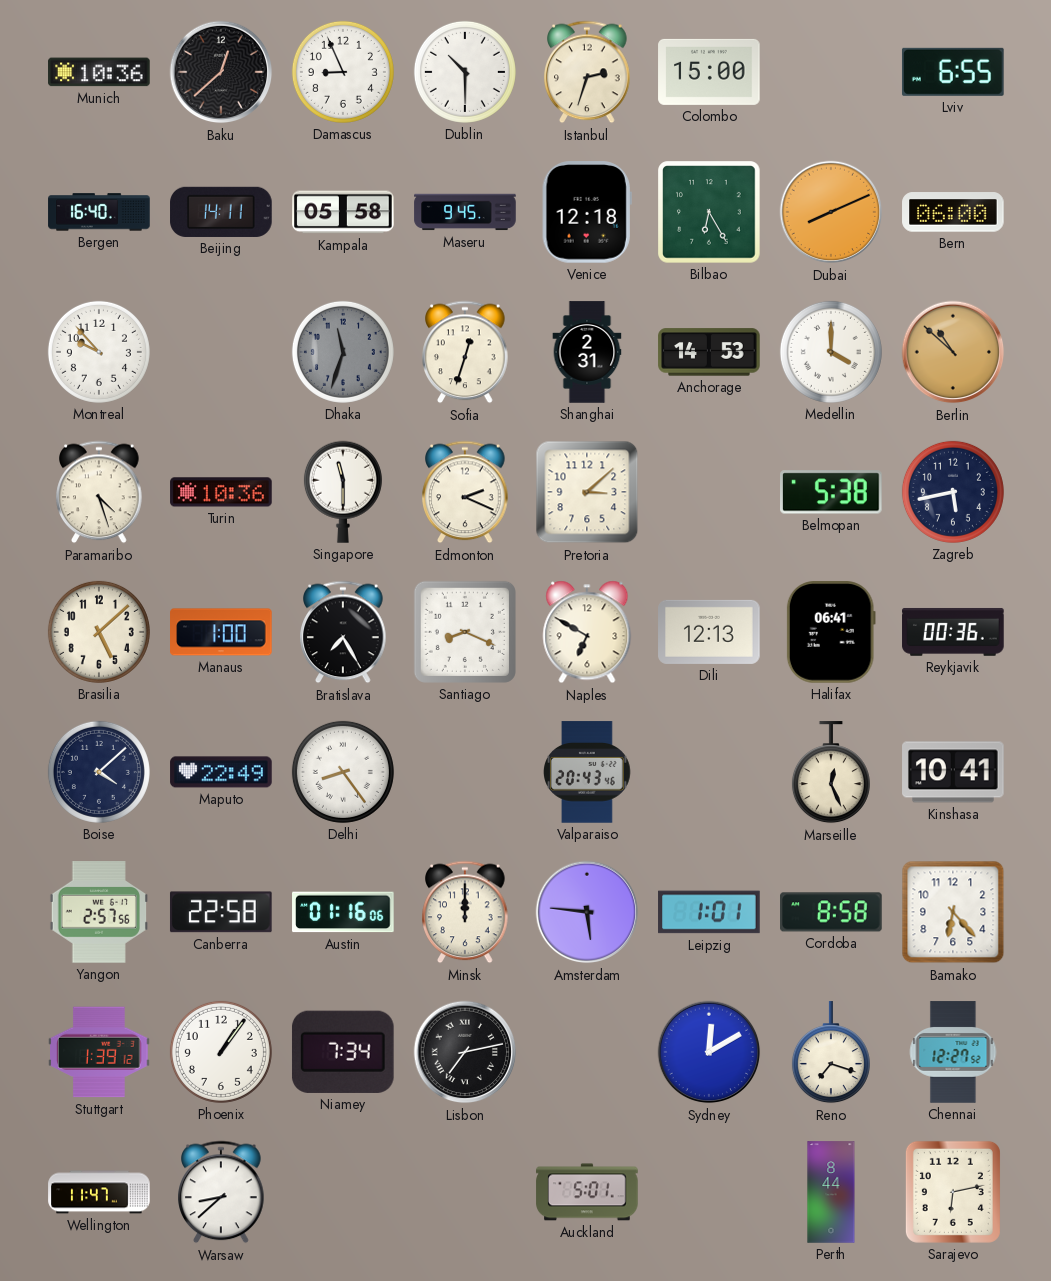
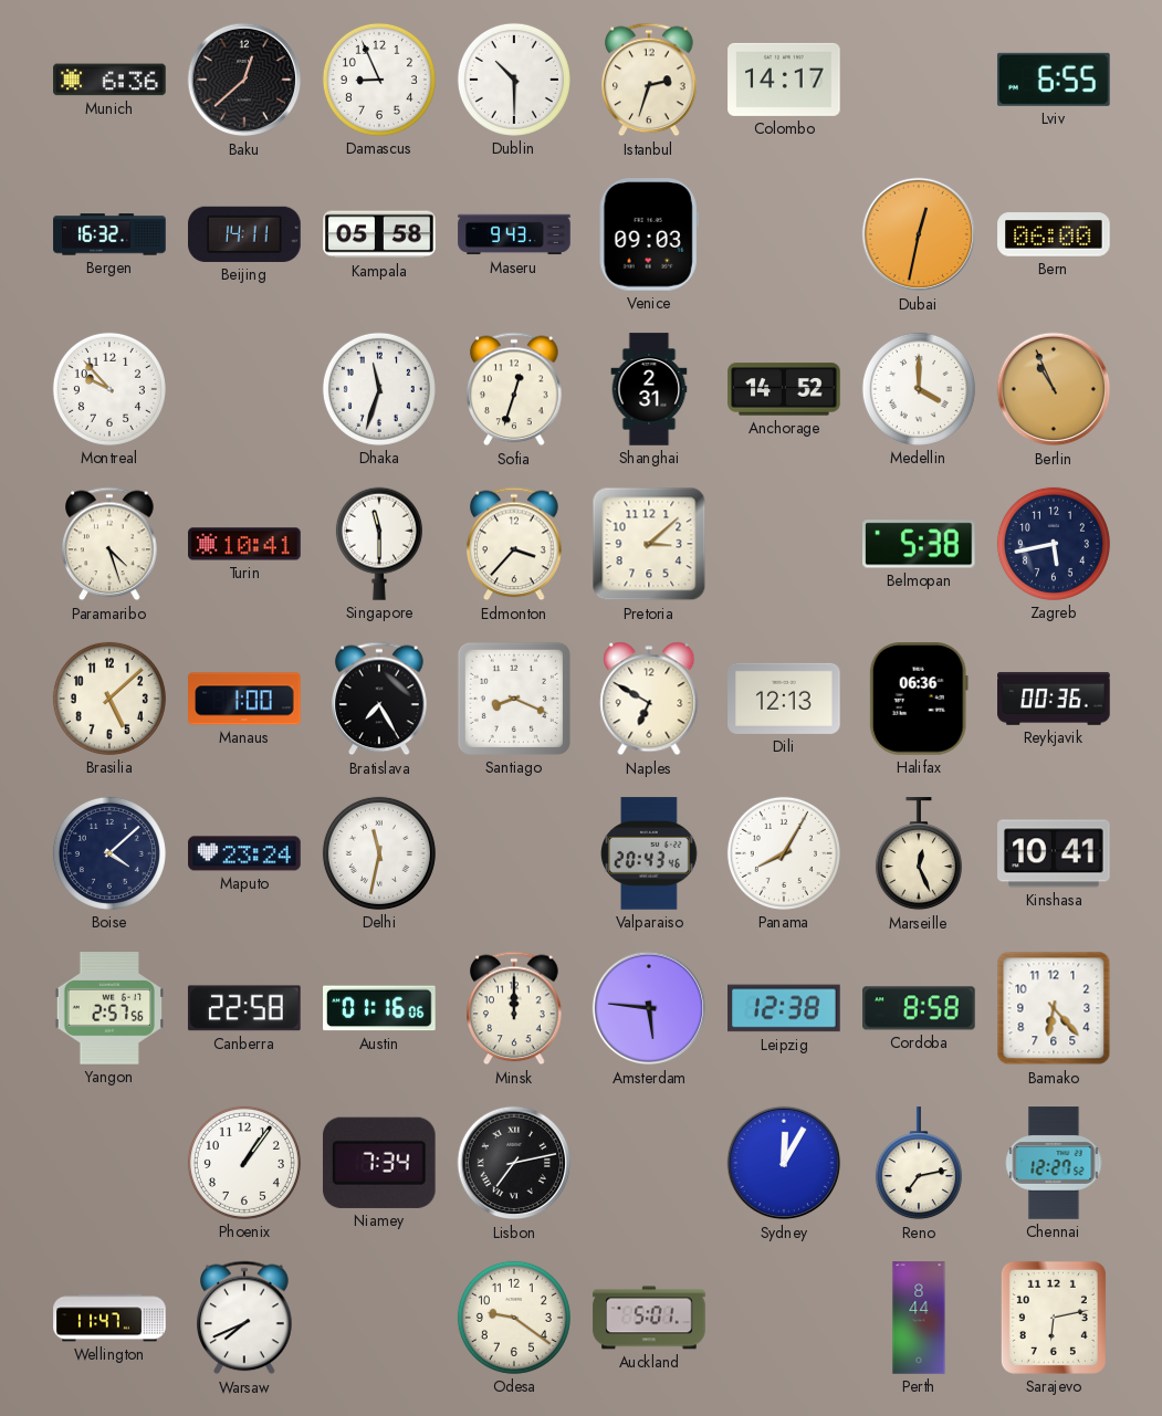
Munich: 10:36 -> 6:36 (109, 80)
Colombo: 15:00 -> 14:17 (784, 80)
Bergen: 16:40 -> 16:32 (109, 234)
Maseru: 9:45 -> 9:43 (514, 234)
Venice: 12:18 -> 09:03 (649, 234)
Bilbao: 6:25 -> none (709, 212)
Dubai: 8:11 -> 12:32 (919, 234)
Dhaka dial: grey -> white (379, 389)
Anchorage: 14:53 -> 14:52 (784, 389)
Berlin: 10:52 -> 10:56 (1054, 389)
Turin: 10:36 -> 10:41 (244, 544)
Edmonton: 2:19 -> 3:37 (514, 544)
Halifax: 06:41 -> 06:36 (919, 699)
Maputo: 22:49 -> 23:24 (244, 853)
Delhi: 8:24 -> 11:32 (379, 853)
Panama: none -> 8:05 (784, 853)
Leipzig: 1:01 -> 12:38 (784, 1008)
Stuttgart: 1:39 -> none (99, 1052)
Sydney: 12:10 -> 12:05 (784, 1163)
Reno: 7:18 -> 7:13 (919, 1164)
Warsaw: 8:38 -> 7:41 (244, 1318)
Odesa: none -> 9:21 (514, 1318)
